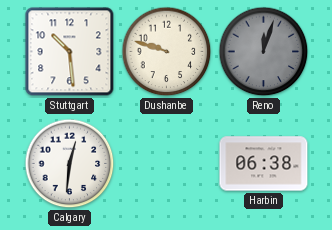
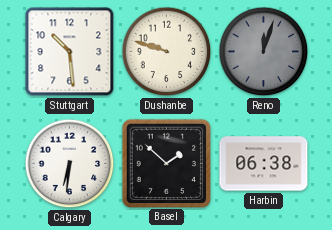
Calgary: 12:31 -> 6:31 (70, 164)
Basel: none -> 1:52 (166, 163)
